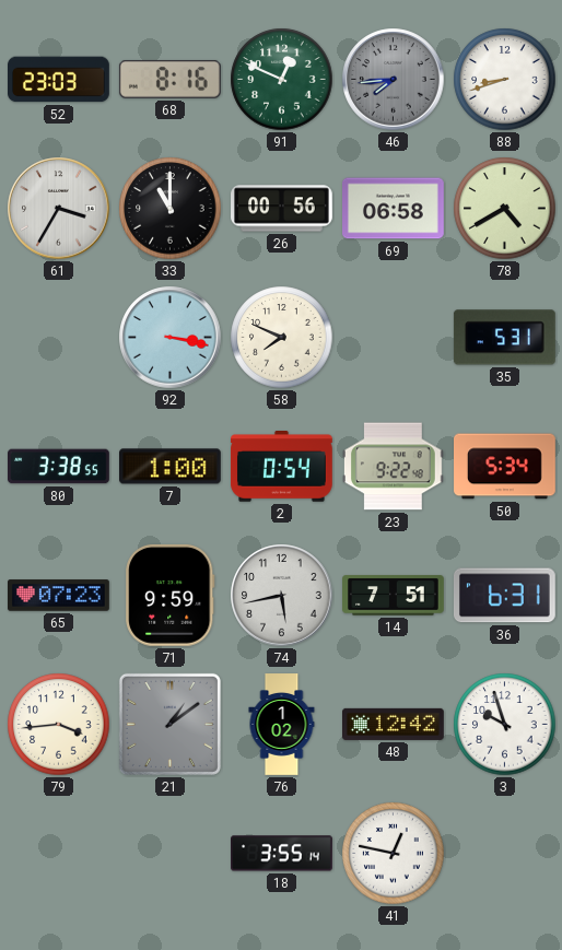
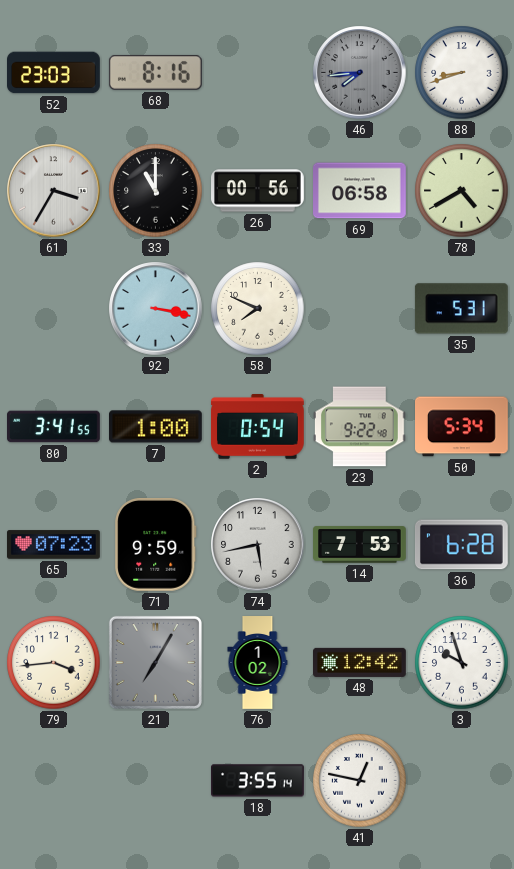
91: 12:49 -> none (282, 80)
80: 3:38 -> 3:41 (54, 427)
14: 7:51 -> 7:53 (360, 545)
36: 6:31 -> 6:28 (461, 545)
21: 1:09 -> 7:05 (155, 662)
